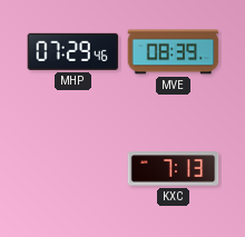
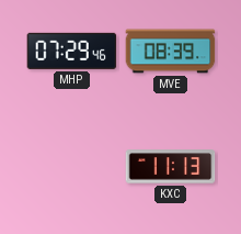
KXC: 7:13 -> 11:13 (171, 167)
